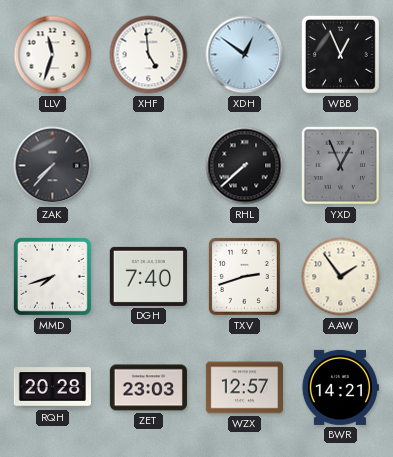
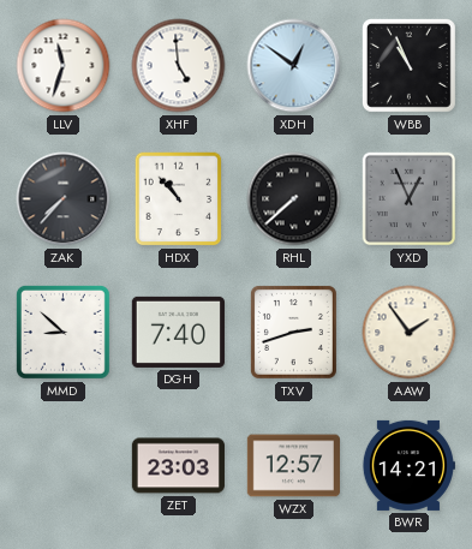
WBB: 12:56 -> 10:56 (408, 65)
HDX: none -> 10:53 (179, 199)
MMD: 7:42 -> 8:52 (62, 332)
RQH: 20:28 -> none (52, 388)
